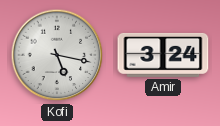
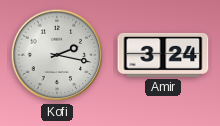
Kofi: 5:17 -> 2:17 (57, 55)
